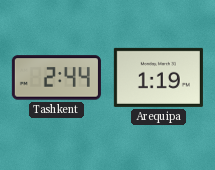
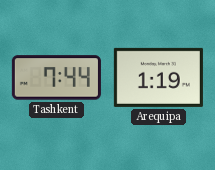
Tashkent: 2:44 -> 7:44 (56, 78)
